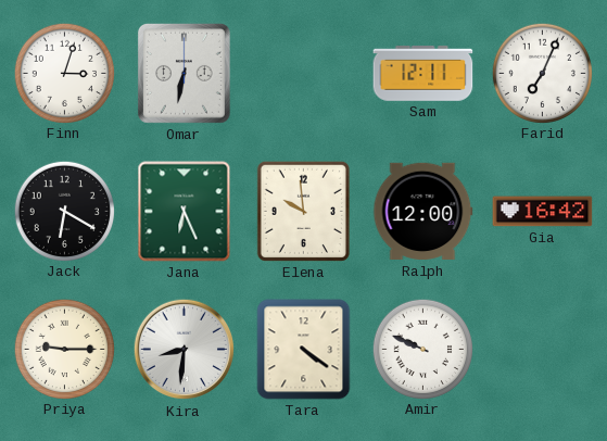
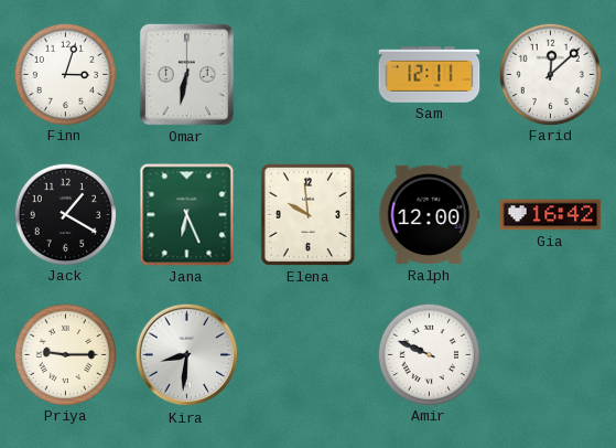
Farid: 7:04 -> 12:08 (550, 74)
Jack: 6:20 -> 1:20 (65, 214)
Tara: 4:21 -> none (304, 350)
